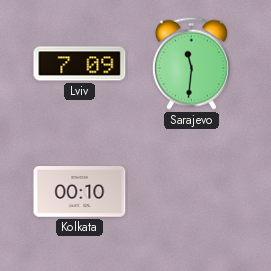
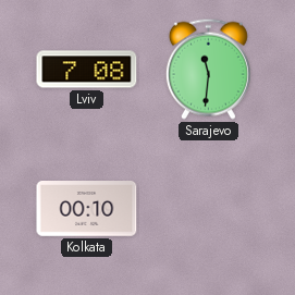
Lviv: 7:09 -> 7:08 (87, 70)
